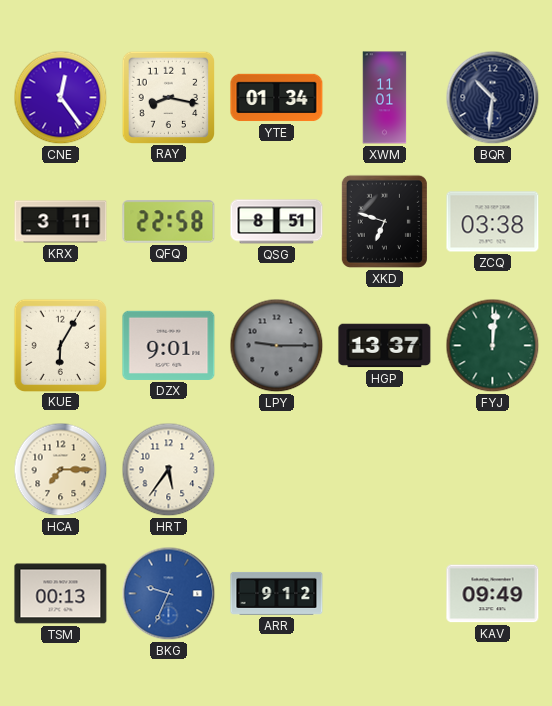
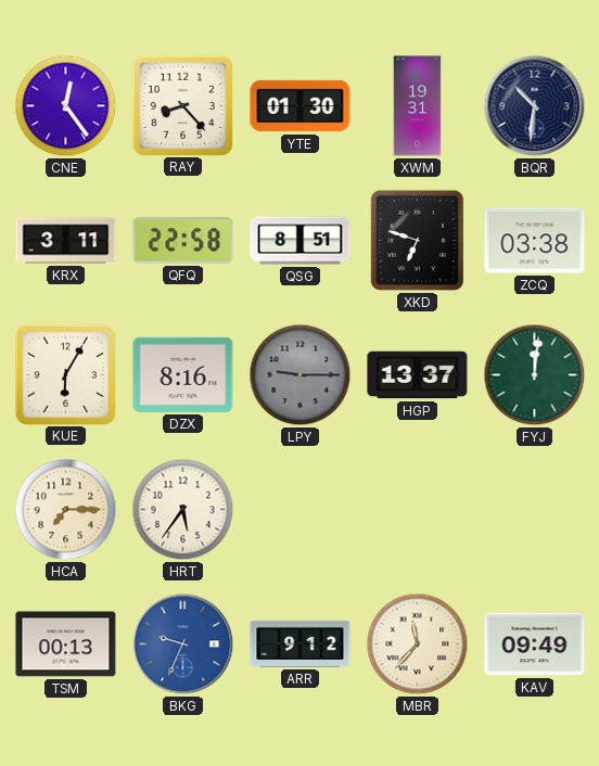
RAY: 8:17 -> 8:23 (182, 105)
YTE: 01:34 -> 01:30 (301, 106)
XWM: 11:01 -> 19:31 (418, 106)
DZX: 9:01 -> 8:16 (183, 374)
MBR: none -> 11:37 (418, 644)
